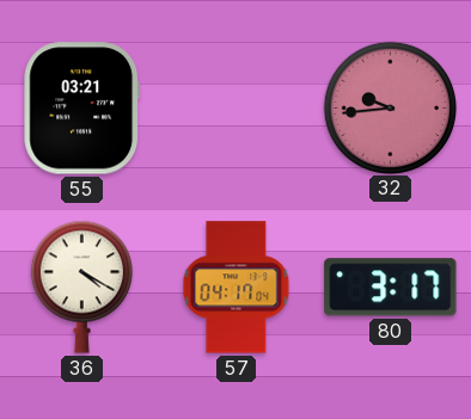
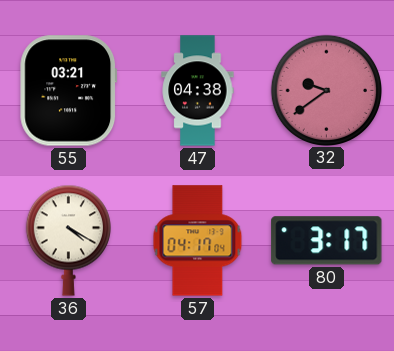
47: none -> 04:38 (198, 91)
32: 9:44 -> 9:39 (326, 90)
